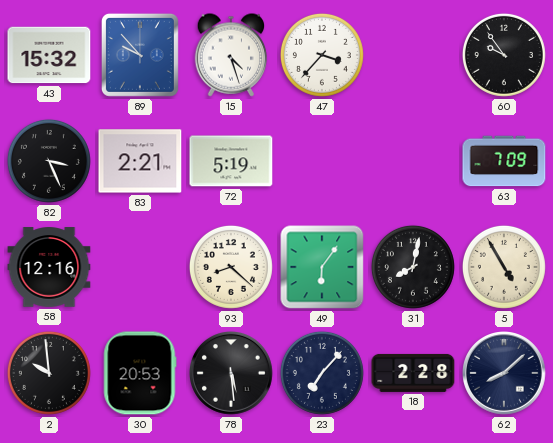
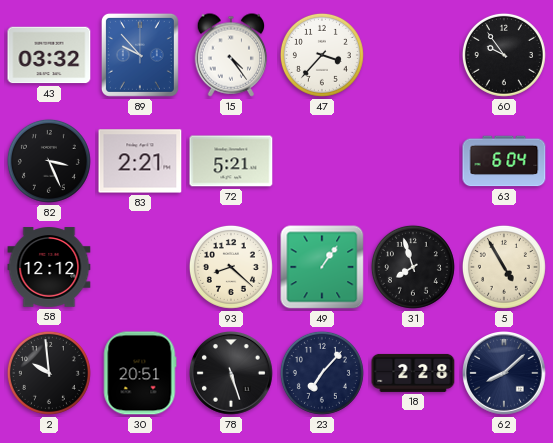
43: 15:32 -> 03:32 (49, 55)
15: 4:27 -> 4:24 (231, 55)
72: 5:19 -> 5:21 (231, 161)
63: 7:09 -> 6:04 (504, 161)
58: 12:16 -> 12:12 (49, 267)
49: 6:06 -> 1:06 (322, 267)
31: 8:02 -> 7:57 (413, 267)
30: 20:53 -> 20:51 (140, 373)
78: 5:29 -> 5:27 (232, 374)
